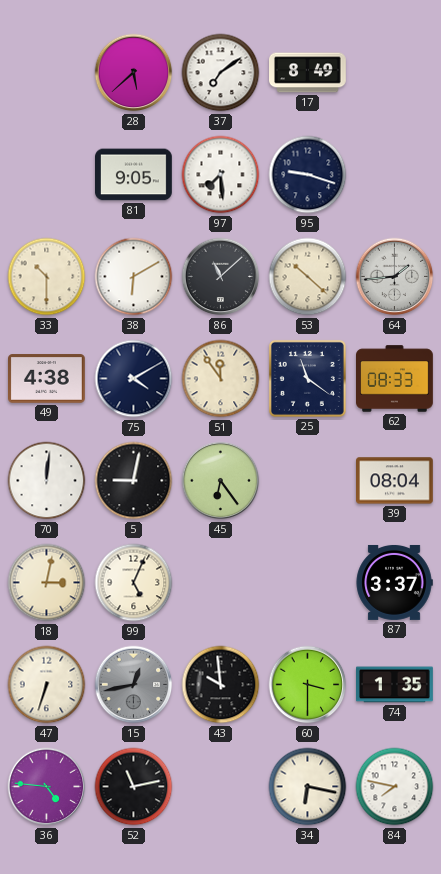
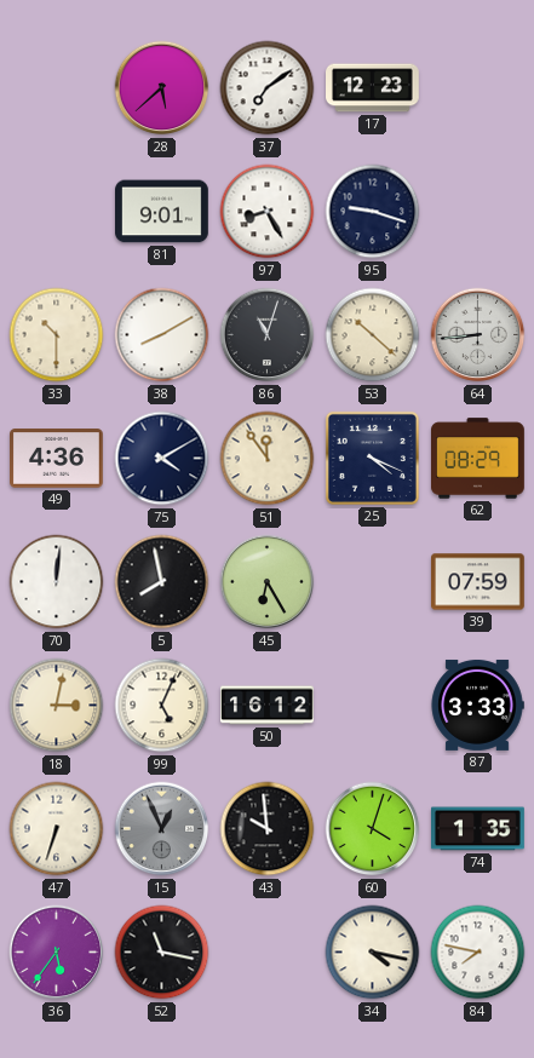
17: 8:49 -> 12:23 (373, 88)
81: 9:05 -> 9:01 (162, 212)
97: 7:29 -> 8:25 (268, 212)
38: 6:10 -> 8:10 (162, 335)
86: 11:08 -> 11:03 (268, 335)
64: 1:44 -> 8:44 (478, 335)
49: 4:38 -> 4:36 (57, 459)
25: 11:21 -> 4:19 (372, 458)
62: 08:33 -> 08:29 (478, 459)
5: 9:02 -> 7:58 (162, 582)
45: 6:24 -> 6:25 (268, 582)
39: 08:04 -> 07:59 (478, 582)
50: none -> 16:12 (268, 706)
87: 3:37 -> 3:33 (477, 705)
15: 12:43 -> 12:56 (162, 829)
60: 3:30 -> 4:03 (373, 829)
36: 4:46 -> 5:36 (57, 953)
52: 11:13 -> 11:17 (162, 953)
34: 6:17 -> 4:17 (373, 953)
